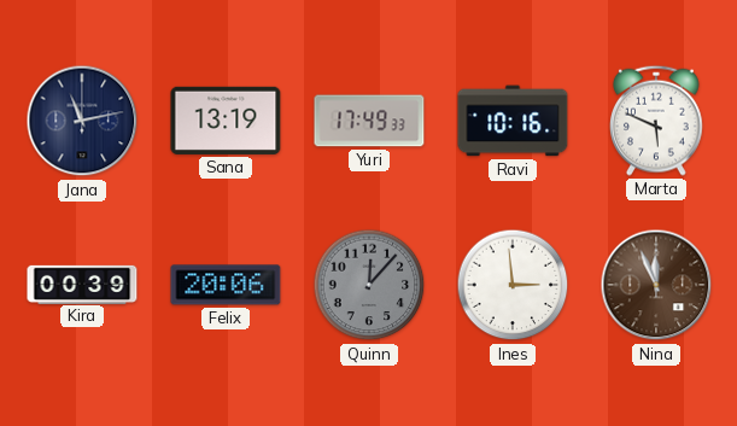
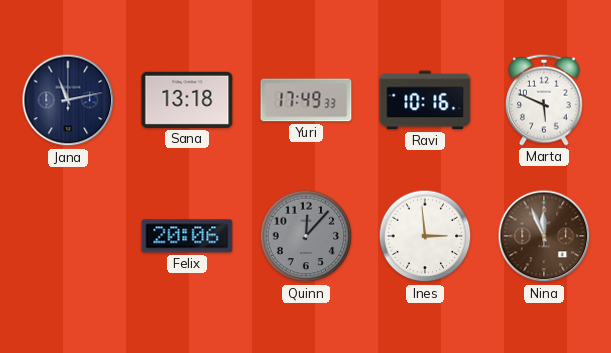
Sana: 13:19 -> 13:18 (187, 100)
Kira: 00:39 -> none (82, 284)
